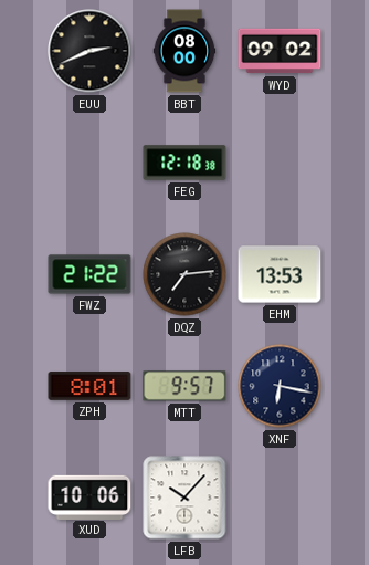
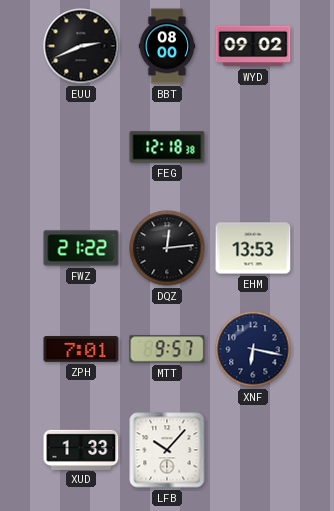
DQZ: 7:14 -> 12:14 (167, 248)
ZPH: 8:01 -> 7:01 (81, 349)
XUD: 10:06 -> 1:33 (81, 449)
